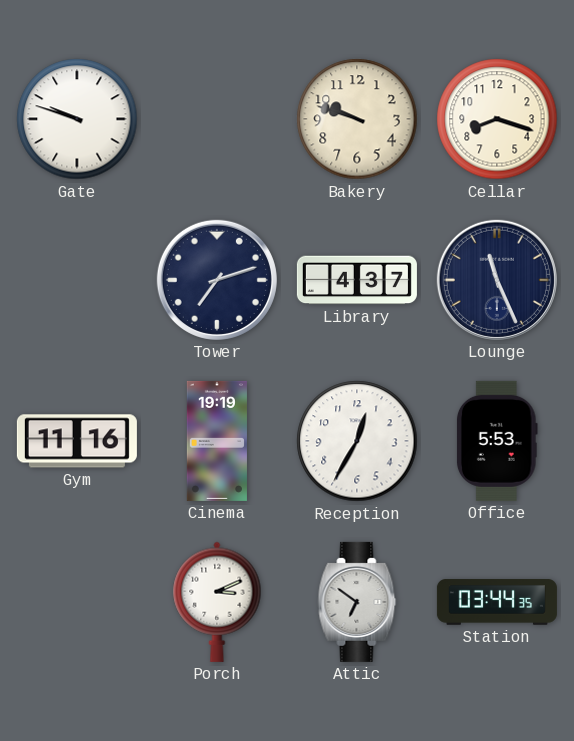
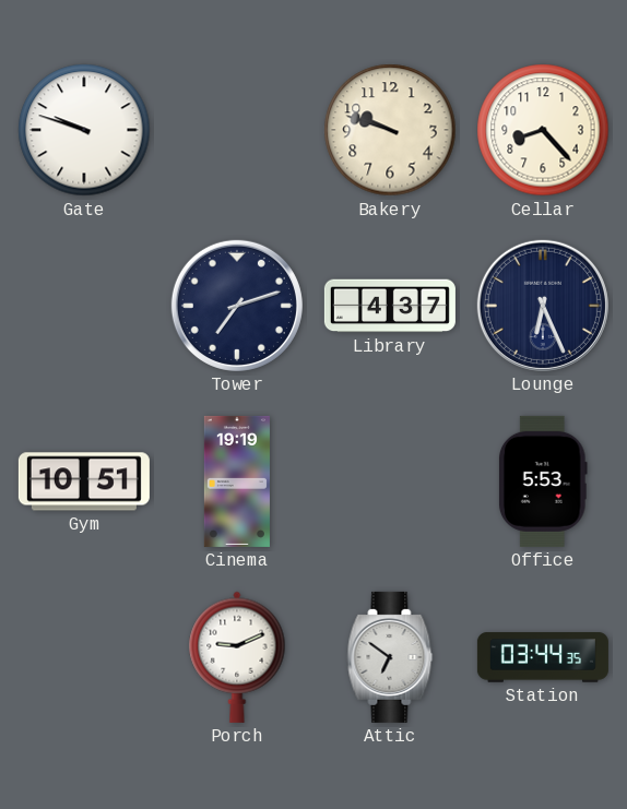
Cellar: 8:18 -> 8:23 (543, 130)
Lounge: 11:26 -> 6:26 (543, 306)
Gym: 11:16 -> 10:51 (84, 481)
Reception: 12:35 -> none (357, 441)
Porch: 3:11 -> 9:11 (237, 657)
